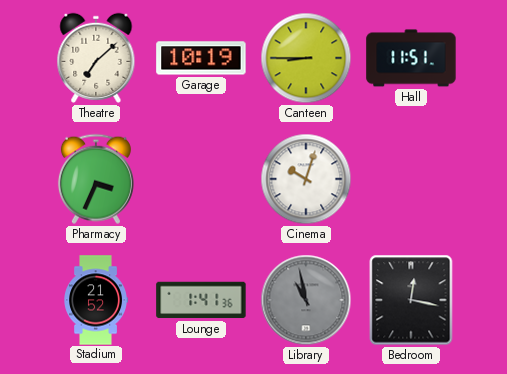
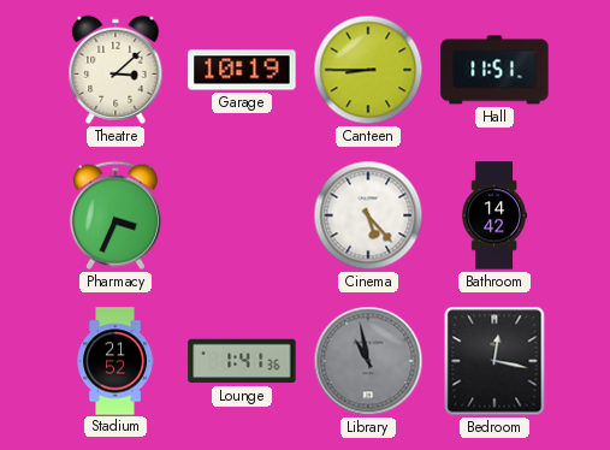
Theatre: 7:08 -> 3:08 (116, 70)
Cinema: 10:03 -> 5:23 (368, 215)
Bathroom: none -> 14:42 (493, 215)
